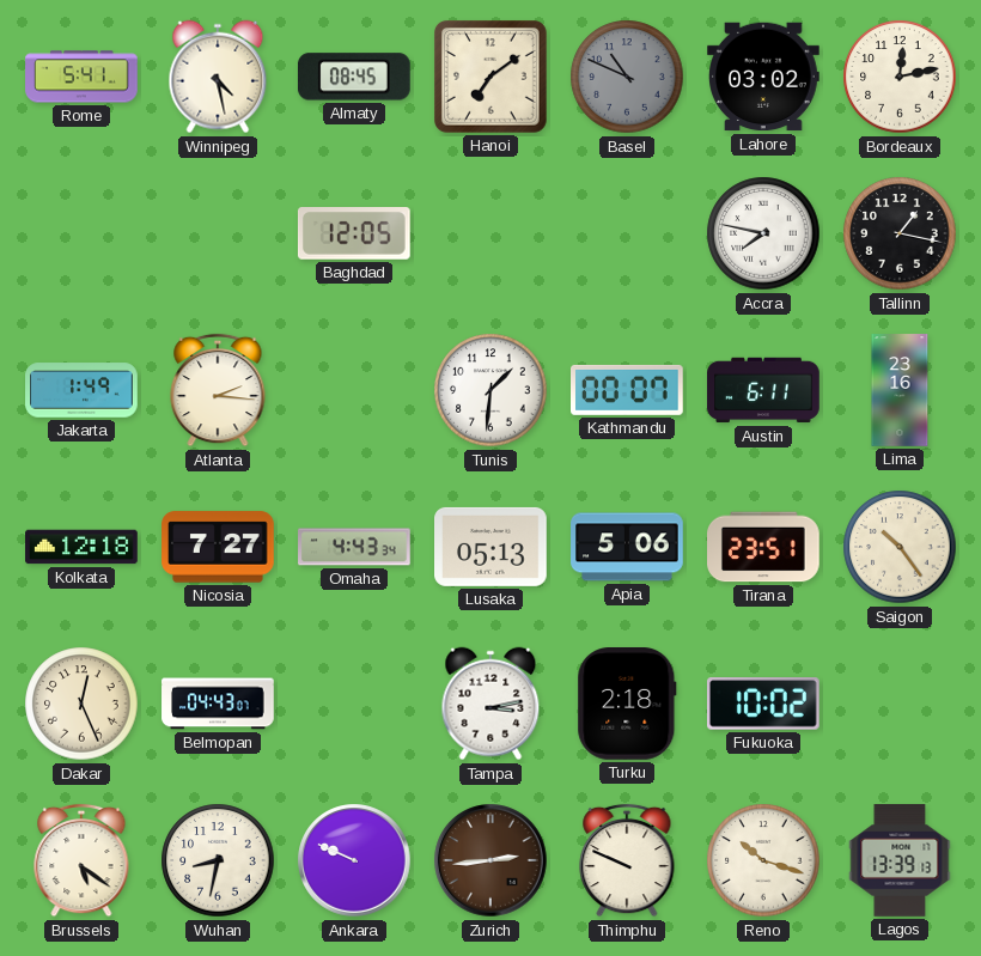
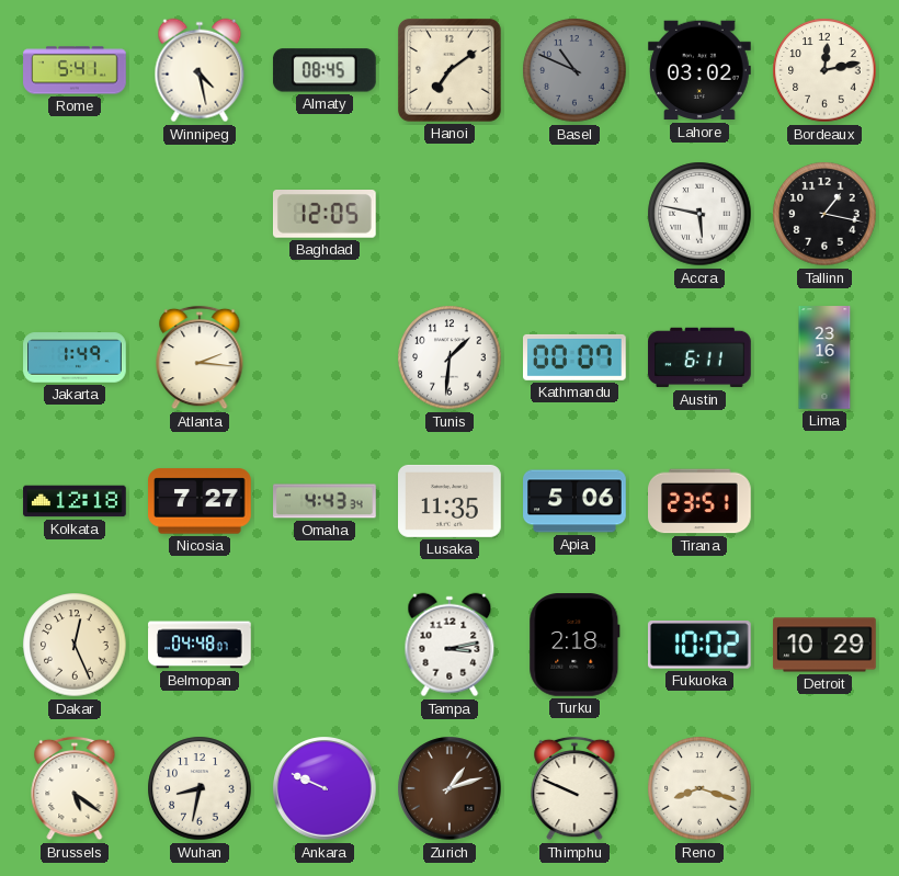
Accra: 7:47 -> 5:47 (699, 214)
Lusaka: 05:13 -> 11:35 (450, 501)
Saigon: 10:24 -> none (900, 547)
Belmopan: 04:43 -> 04:48 (200, 645)
Detroit: none -> 10:29 (824, 645)
Zurich: 2:44 -> 1:12 (450, 788)
Reno: 10:18 -> 8:18 (699, 788)
Lagos: 13:39 -> none (900, 860)
